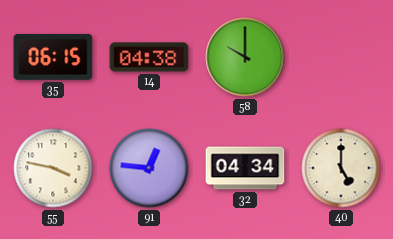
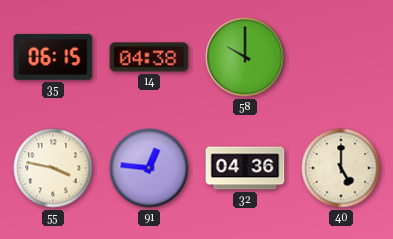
32: 04:34 -> 04:36 (245, 168)
